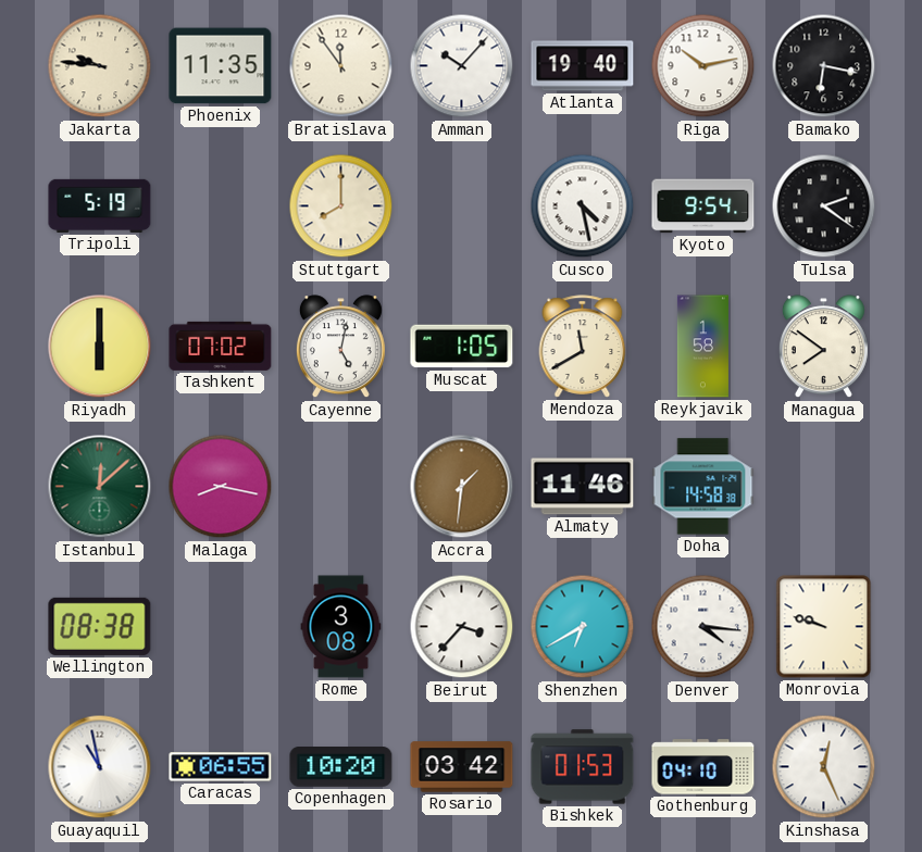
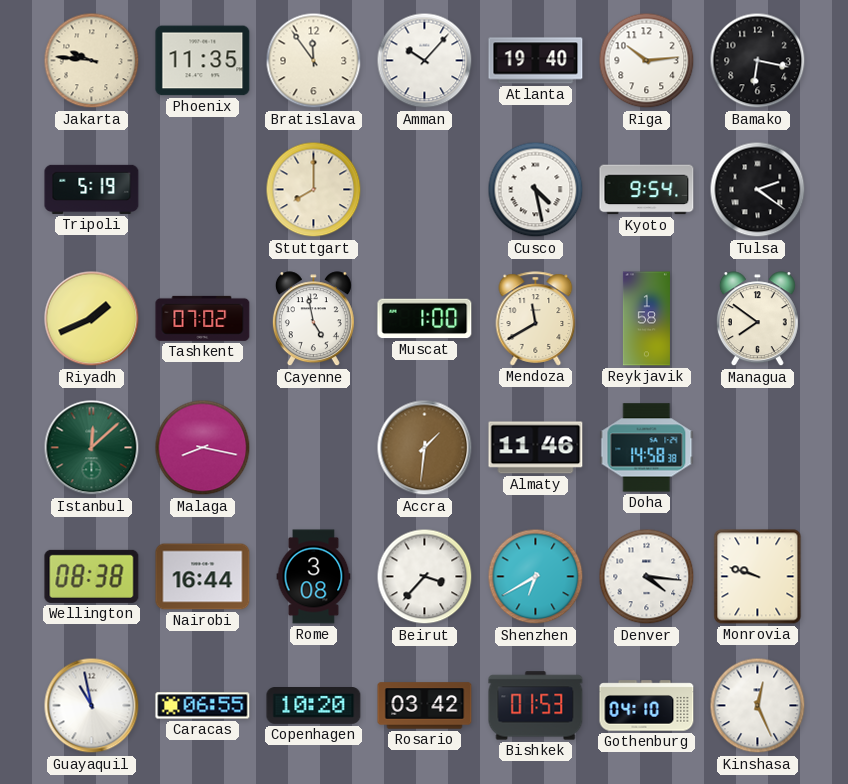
Riga: 10:13 -> 10:14 (647, 61)
Riyadh: 6:00 -> 1:41 (92, 319)
Cayenne: 5:02 -> 4:58 (313, 319)
Muscat: 1:05 -> 1:00 (425, 319)
Nairobi: none -> 16:44 (203, 577)
